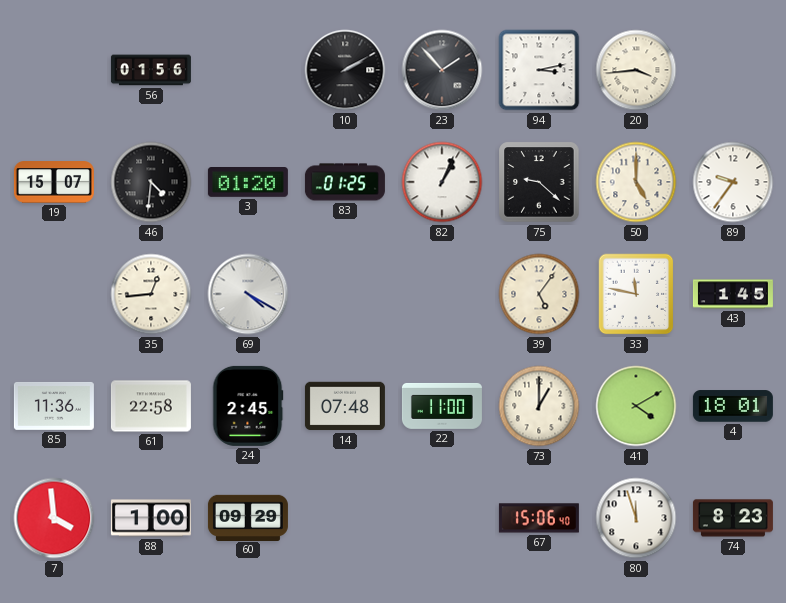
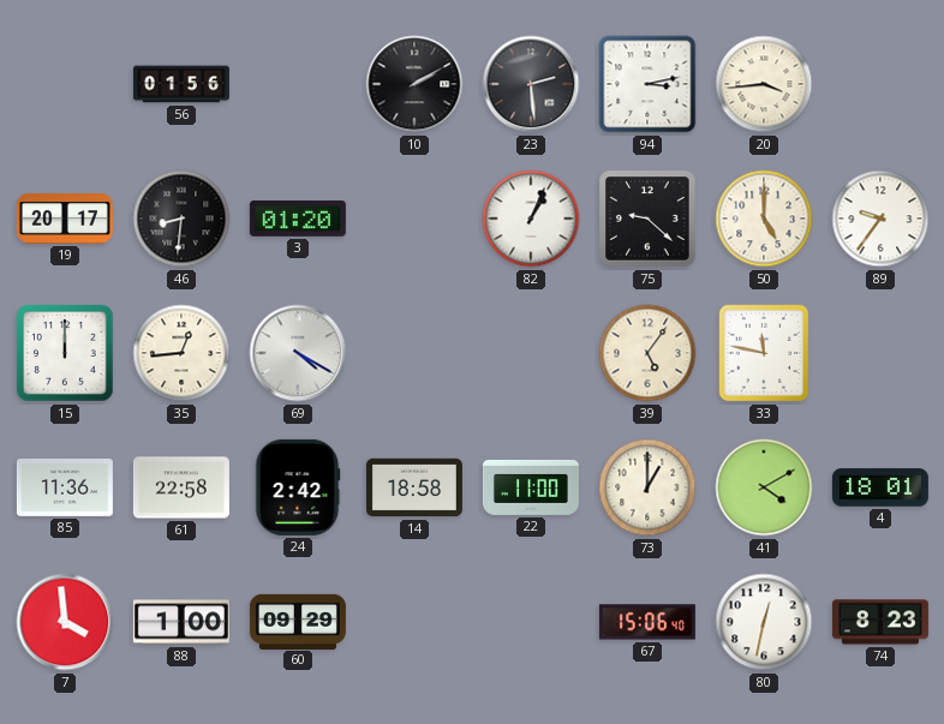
23: 1:53 -> 2:29 (531, 84)
19: 15:07 -> 20:17 (65, 219)
46: 4:31 -> 8:31 (181, 219)
83: 01:25 -> none (345, 182)
15: none -> 12:00 (65, 353)
43: 1:45 -> none (733, 294)
24: 2:45 -> 2:42 (298, 487)
14: 07:48 -> 18:58 (414, 487)
80: 11:57 -> 12:32 (764, 622)
